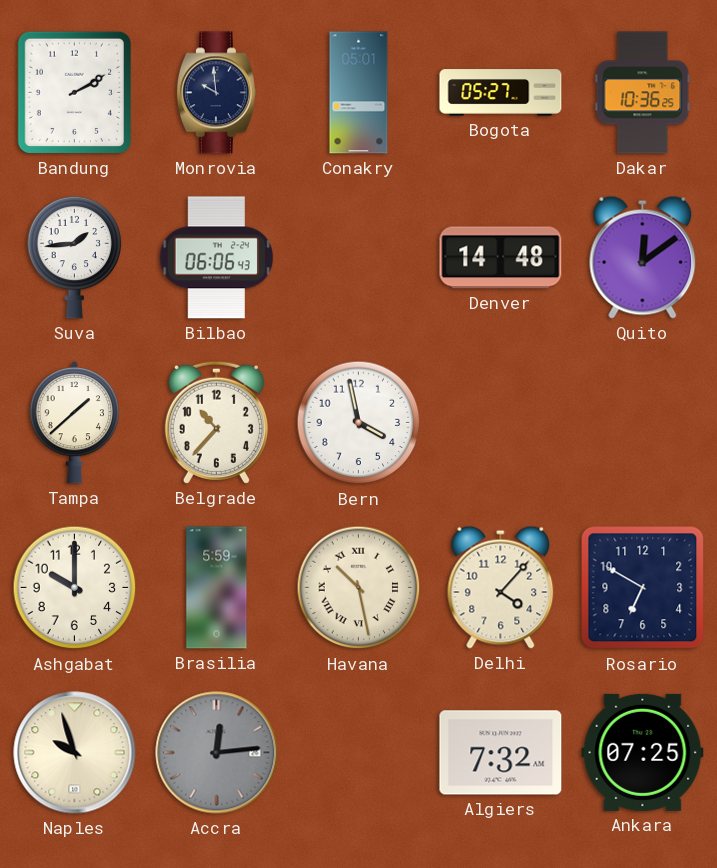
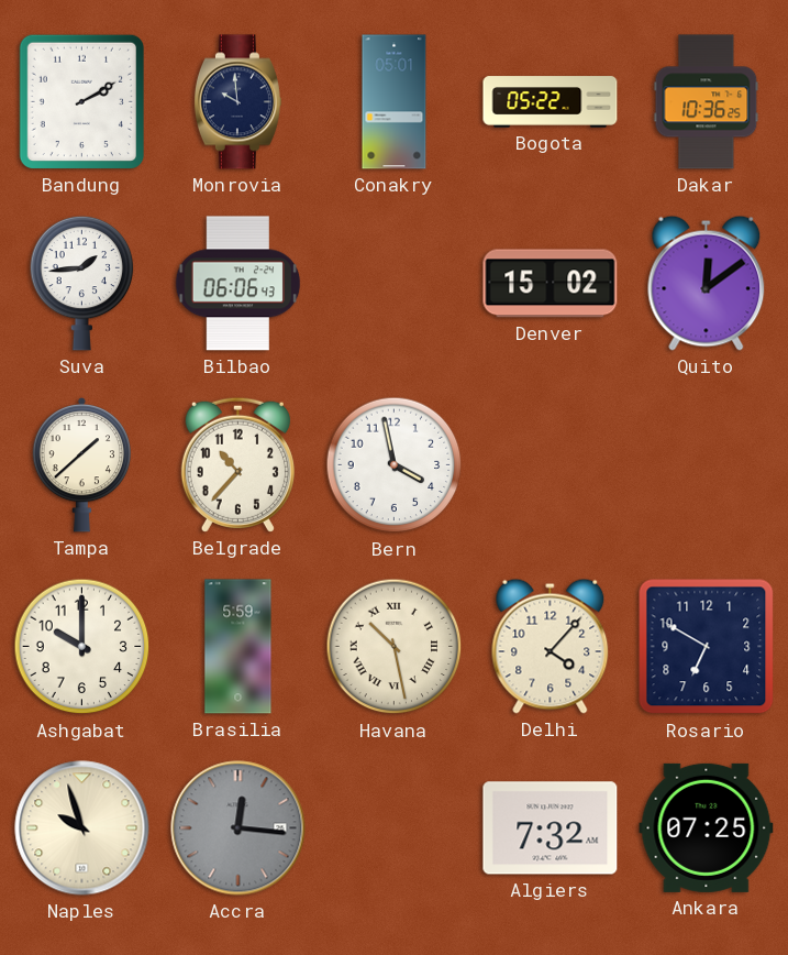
Bogota: 05:27 -> 05:22 (551, 102)
Denver: 14:48 -> 15:02 (551, 284)
Accra: 12:14 -> 12:16 (238, 828)
